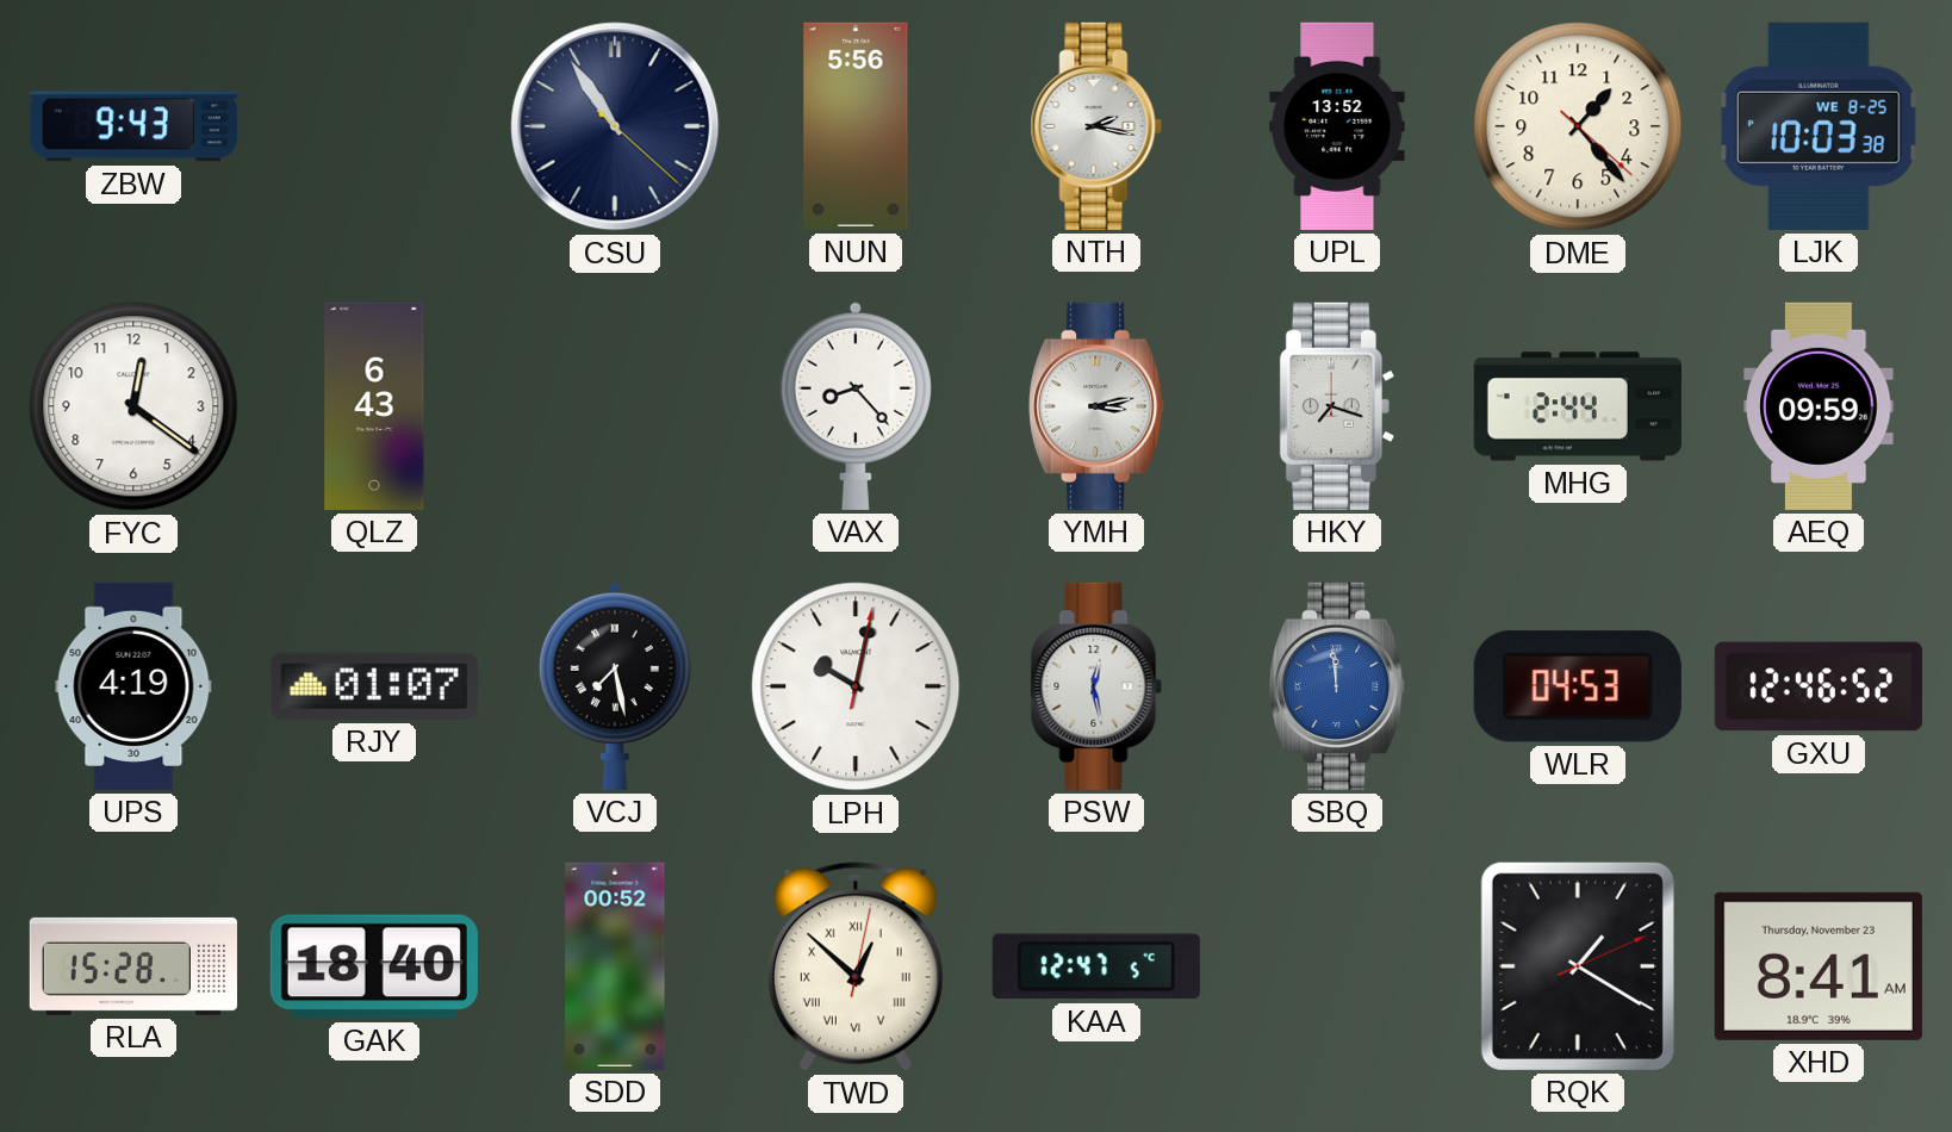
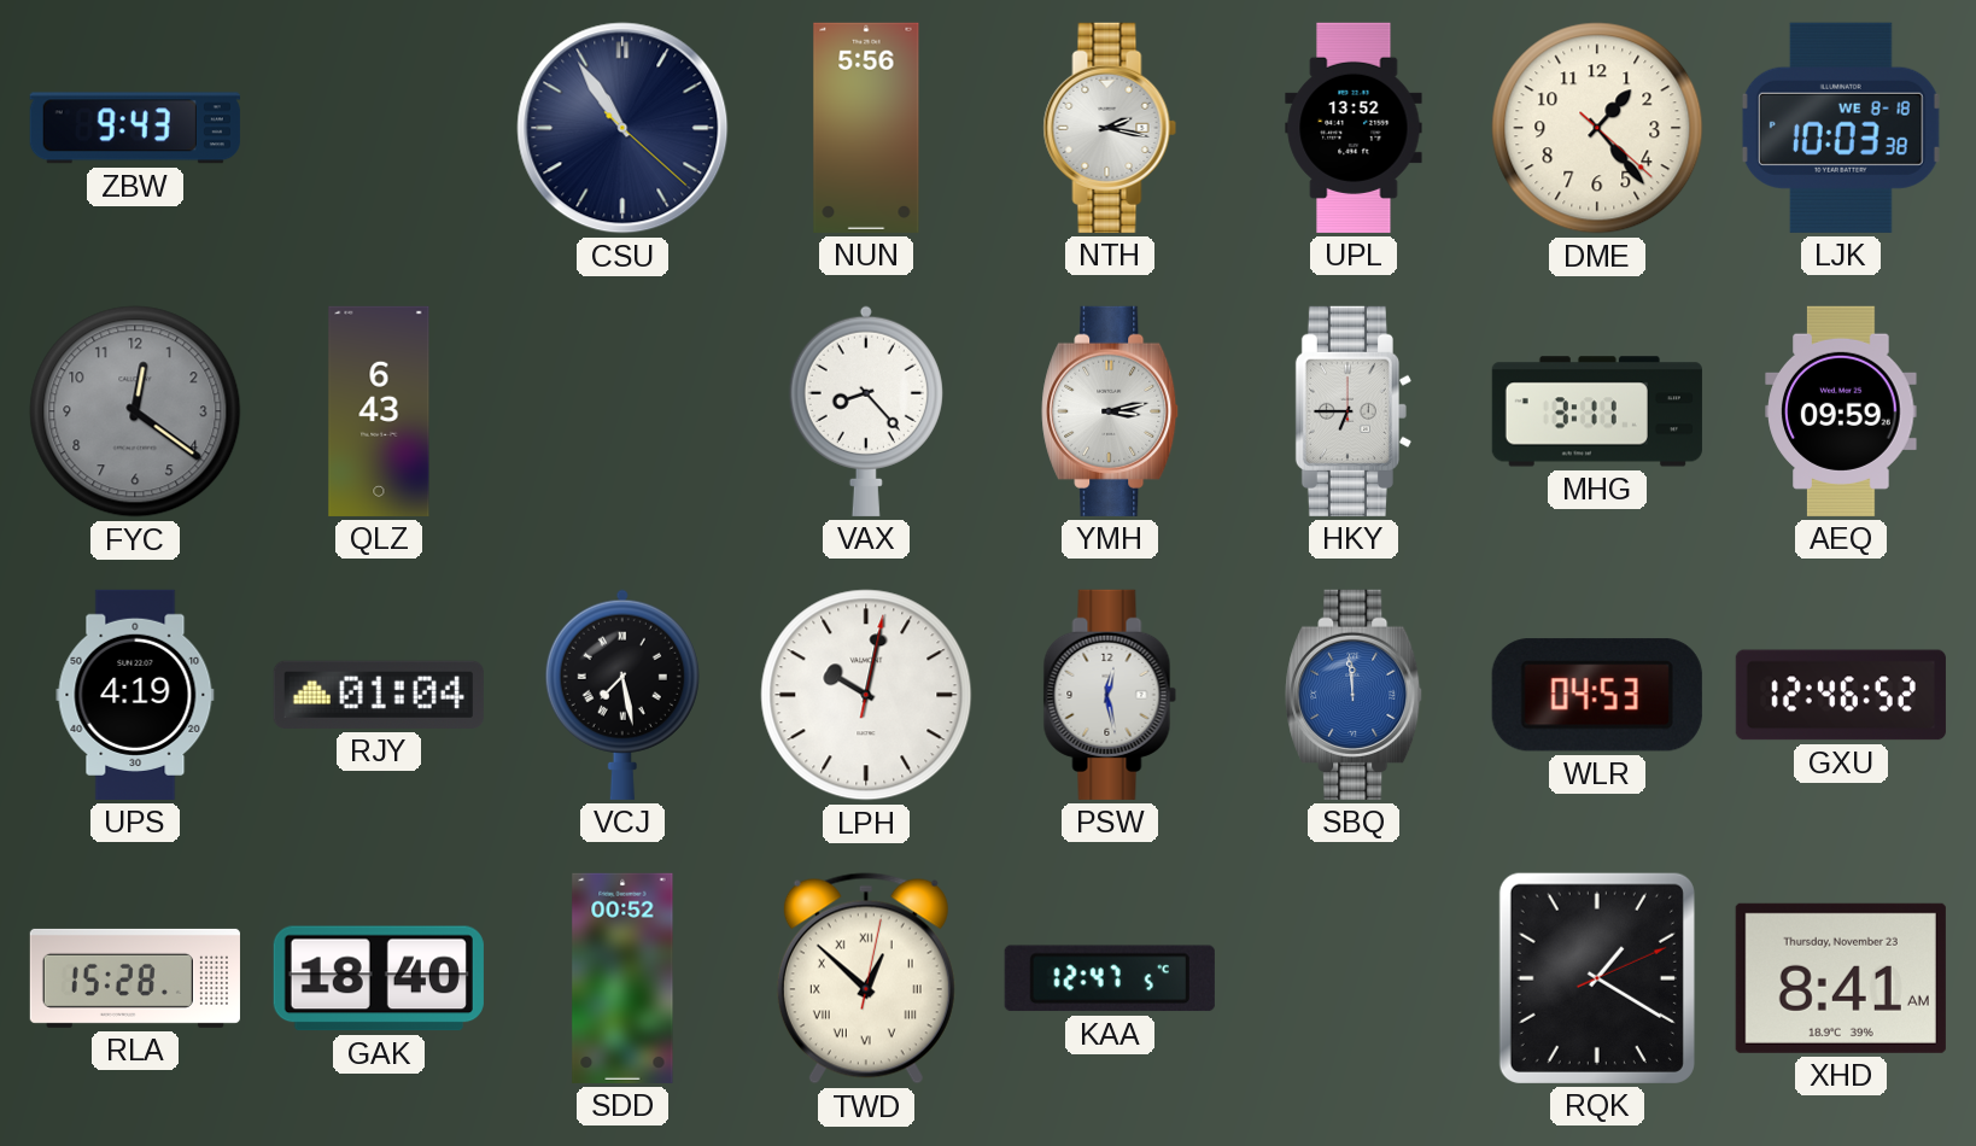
LJK date: WE 8-25 -> WE 8-18 (1841, 128)
FYC dial: white -> grey (135, 411)
HKY: 7:18 -> 6:45 (1354, 411)
MHG: 2:44 -> 3:11 (1597, 411)
RJY: 01:07 -> 01:04 (379, 695)
